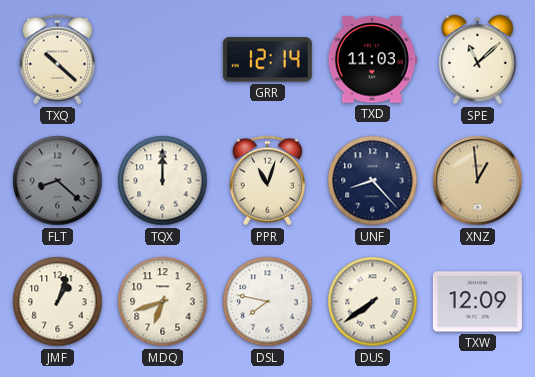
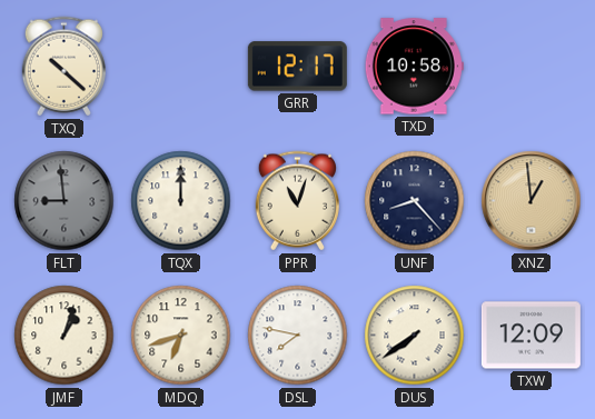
GRR: 12:14 -> 12:17 (297, 67)
TXD: 11:03 -> 10:58 (414, 67)
SPE: 11:08 -> none (478, 60)
FLT: 8:22 -> 8:59 (65, 201)
